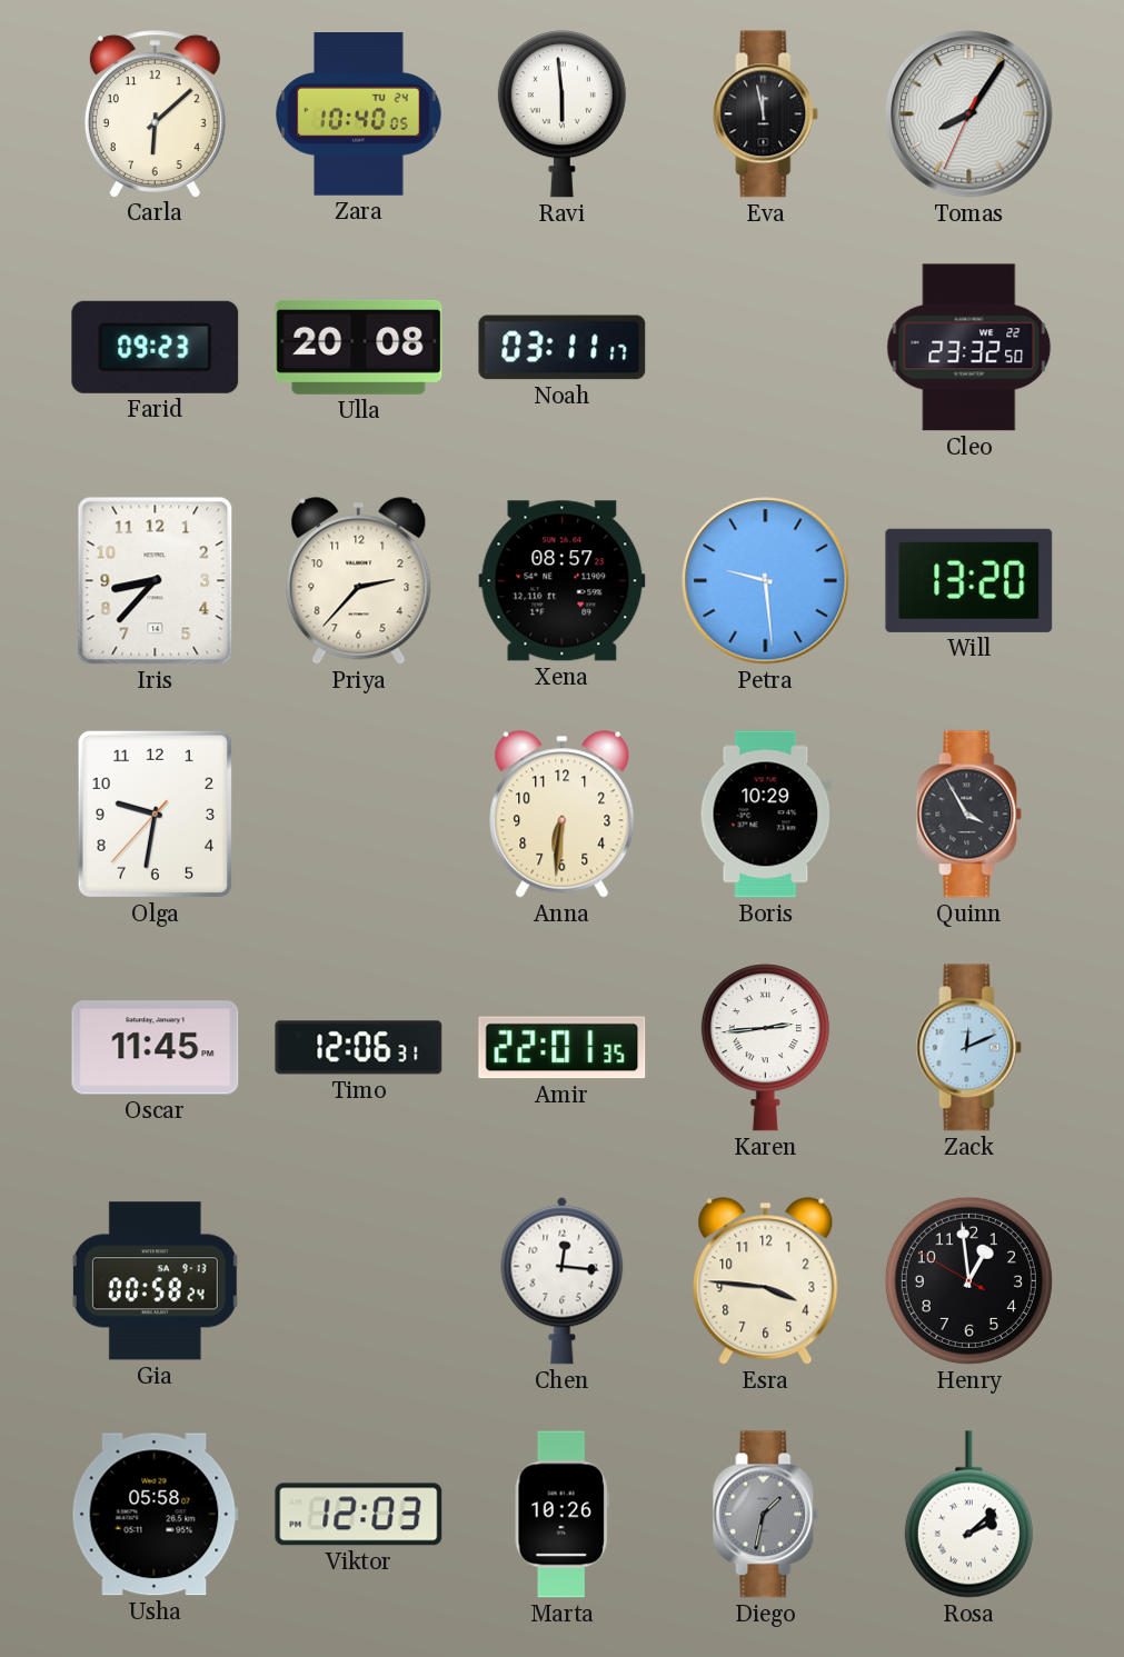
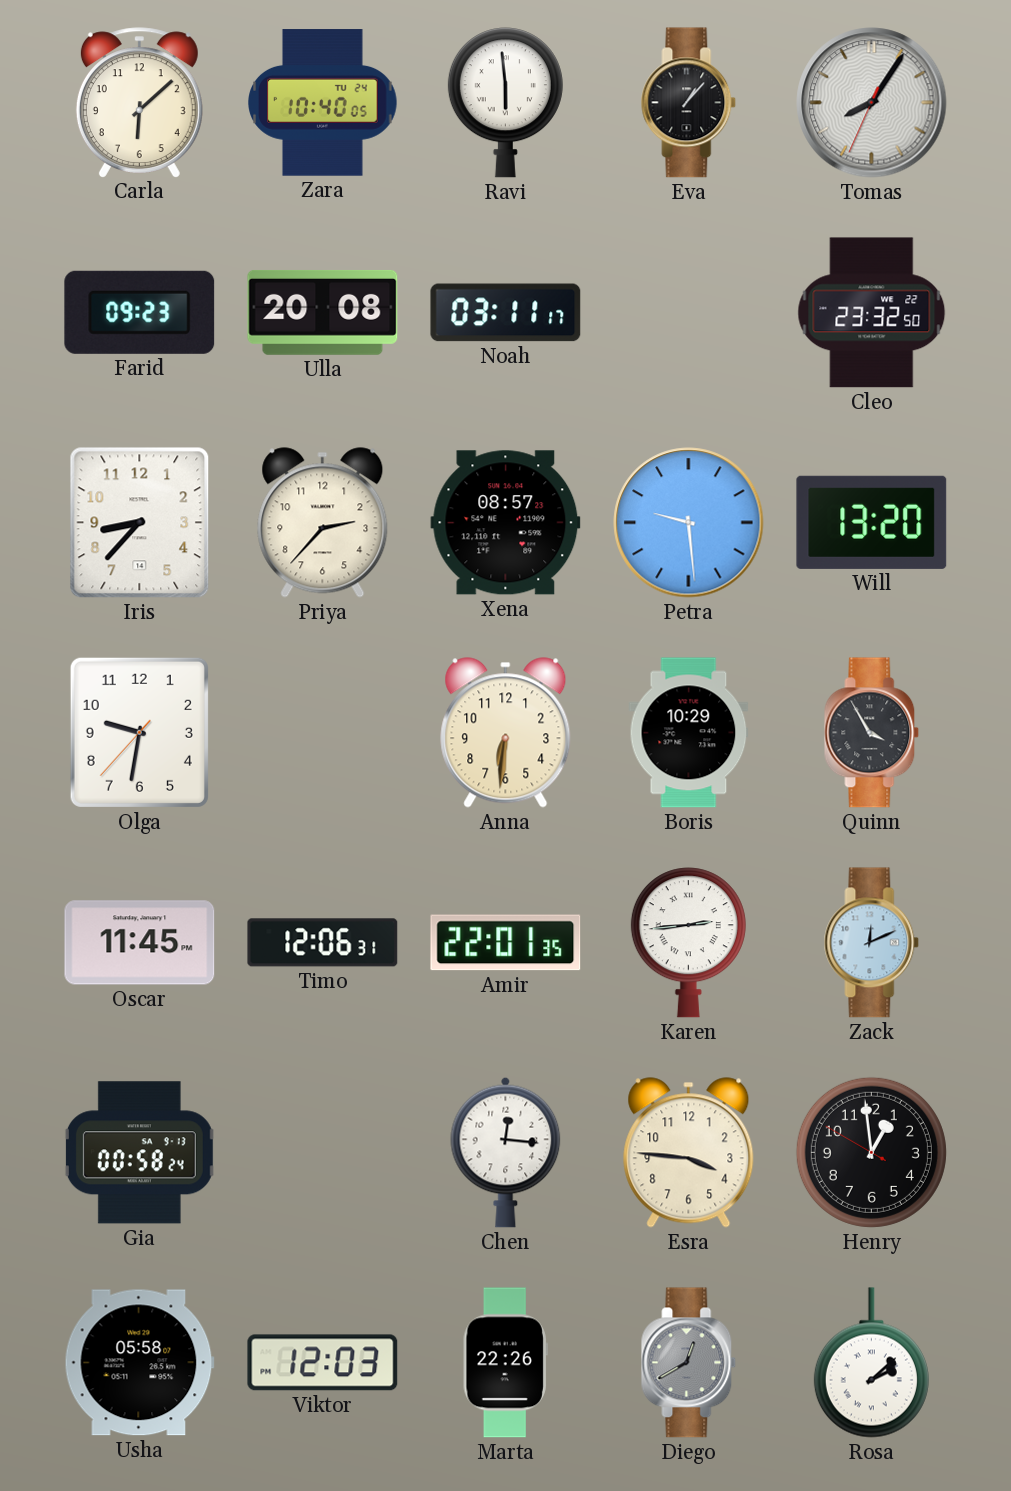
Eva: 11:58 -> 1:07 (689, 103)
Marta: 10:26 -> 22:26 (505, 1363)
Diego: 1:32 -> 12:40 (689, 1363)
